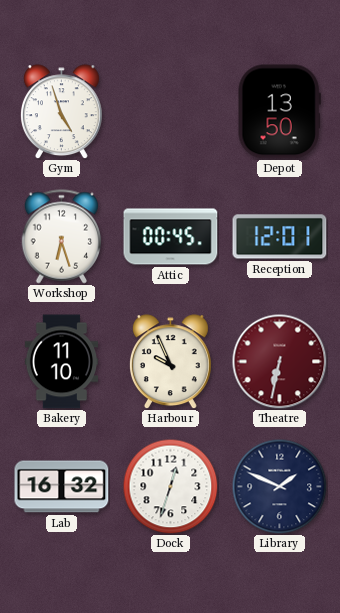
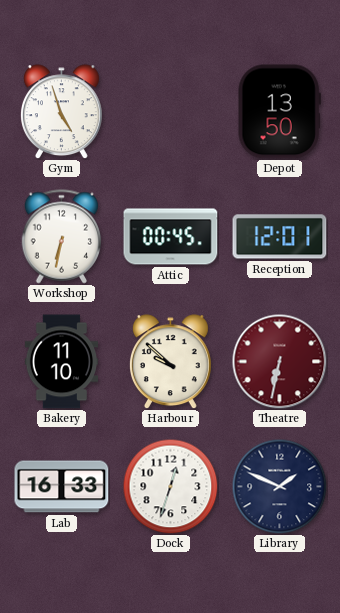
Workshop: 6:27 -> 6:32 (62, 237)
Harbour: 9:56 -> 9:52 (170, 362)
Lab: 16:32 -> 16:33 (62, 487)
